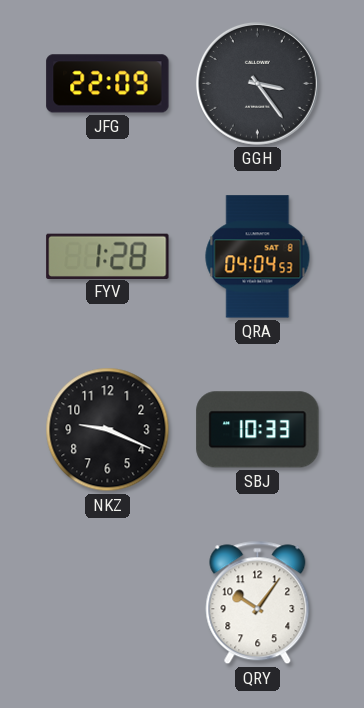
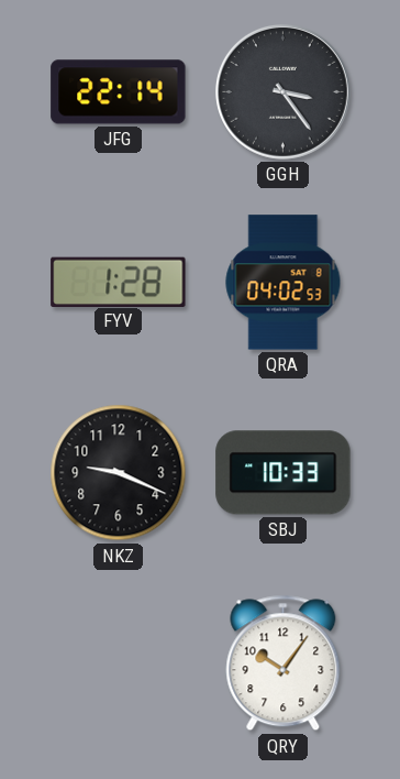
JFG: 22:09 -> 22:14 (119, 92)
QRA: 04:04 -> 04:02 (284, 283)
